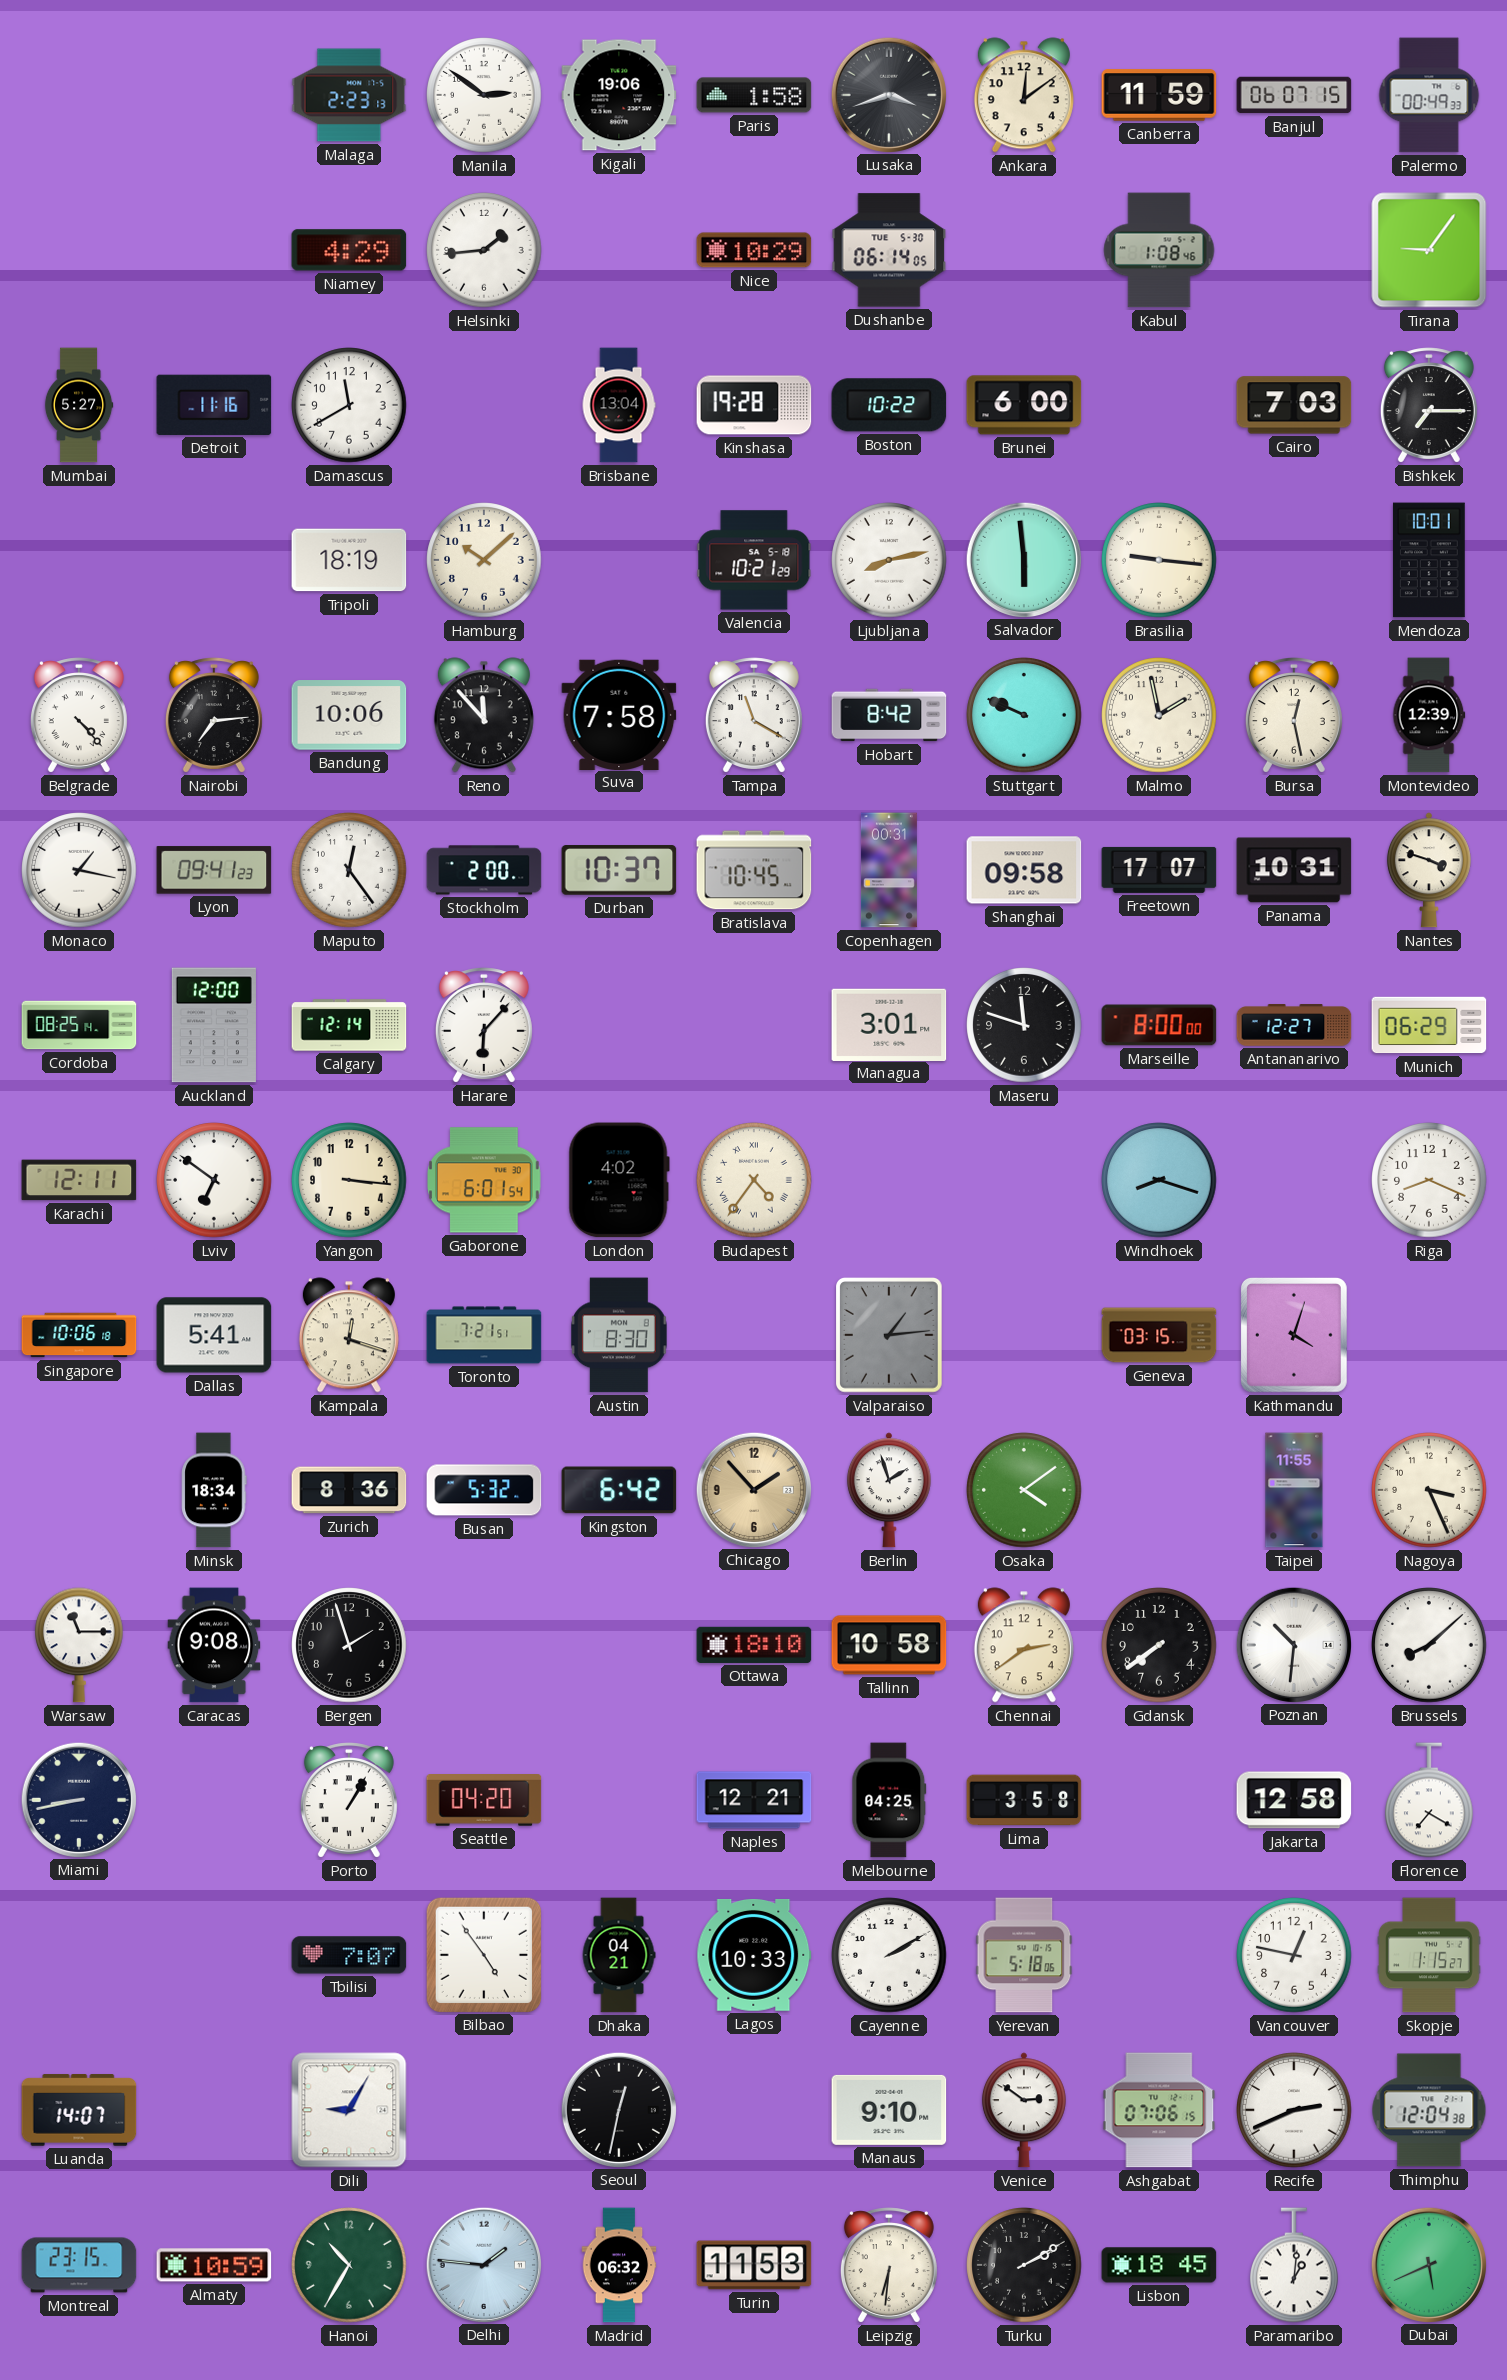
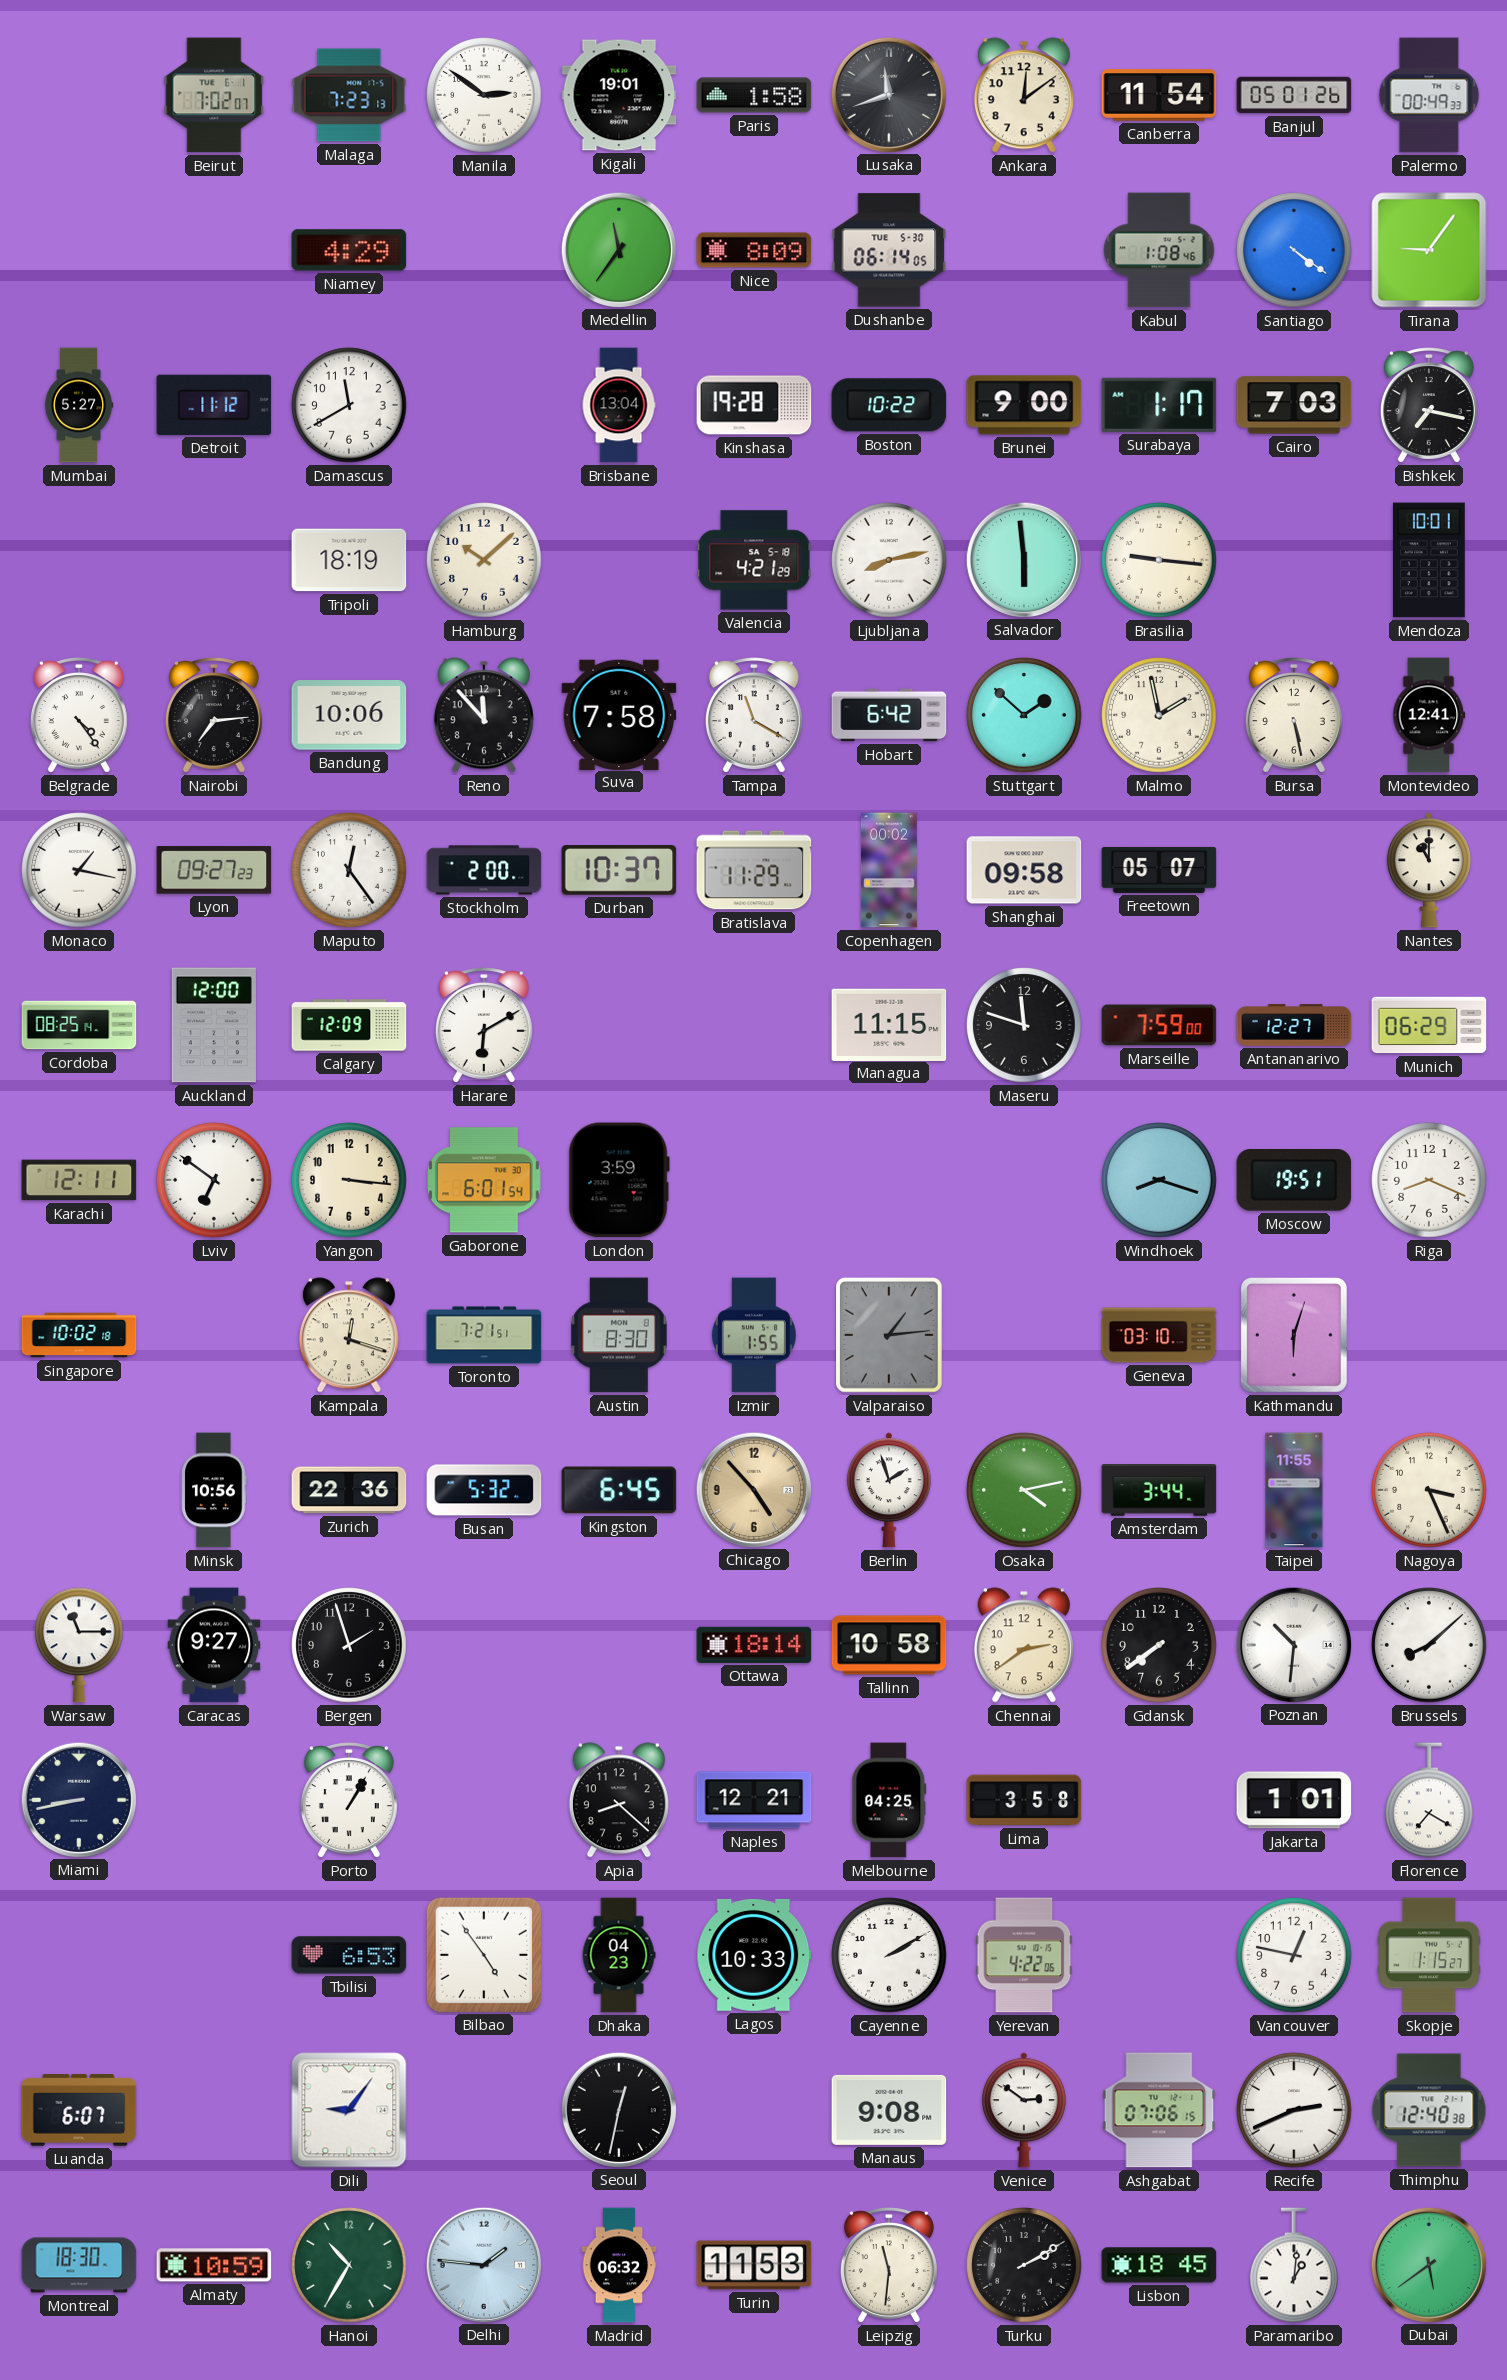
Beirut: none -> 7:02 (214, 95)
Malaga: 2:23 -> 7:23 (349, 95)
Kigali: 19:06 -> 19:01 (619, 95)
Lusaka: 3:42 -> 11:42 (888, 94)
Canberra: 11:59 -> 11:54 (1159, 95)
Banjul: 06:07 -> 05:01 (1294, 95)
Helsinki: 1:44 -> none (484, 250)
Medellin: none -> 11:36 (618, 249)
Nice: 10:29 -> 8:09 (754, 250)
Santiago: none -> 4:21 (1294, 250)
Detroit: 11:16 -> 11:12 (214, 405)
Brunei: 6:00 -> 9:00 (1024, 405)
Surabaya: none -> 1:17 (1159, 405)
Bishkek: 7:15 -> 7:17 (1429, 405)
Valencia: 10:21 -> 4:21 (754, 560)
Belgrade: 4:23 -> 4:24 (79, 715)
Hobart: 8:42 -> 6:42 (889, 715)
Stuttgart: 9:49 -> 1:52 (1024, 715)
Bursa: 12:28 -> 5:28 (1294, 715)
Montevideo: 12:39 -> 12:41 (1429, 715)
Lyon: 09:41 -> 09:27 (214, 870)
Bratislava: 10:45 -> 11:29 (754, 870)
Copenhagen: 00:31 -> 00:02 (889, 870)
Freetown: 17:07 -> 05:07 (1159, 870)
Panama: 10:31 -> none (1294, 870)
Nantes: 3:48 -> 11:00 (1429, 870)
Calgary: 12:14 -> 12:09 (349, 1025)
Harare: 6:07 -> 6:10 (484, 1025)
Managua: 3:01 -> 11:15 (889, 1024)
Marseille: 8:00 -> 7:59 (1159, 1025)
London: 4:02 -> 3:59 (619, 1180)
Budapest: 4:36 -> none (754, 1180)
Moscow: none -> 19:51 (1294, 1180)
Singapore: 10:06 -> 10:02 (79, 1335)
Dallas: 5:41 -> none (214, 1335)
Izmir: none -> 1:55 (754, 1335)
Geneva: 03:15 -> 03:10 (1159, 1335)
Kathmandu: 4:03 -> 6:03 (1294, 1335)
Minsk: 18:34 -> 10:56 (214, 1490)
Zurich: 8:36 -> 22:36 (349, 1490)
Kingston: 6:42 -> 6:45 (619, 1490)
Chicago: 1:53 -> 4:53 (753, 1489)
Osaka: 4:09 -> 4:13 (1024, 1490)
Amsterdam: none -> 3:44 (1159, 1491)
Caracas: 9:08 -> 9:27 (214, 1645)
Ottawa: 18:10 -> 18:14 (754, 1645)
Seattle: 04:20 -> none (484, 1801)
Apia: none -> 8:22 (619, 1800)
Jakarta: 12:58 -> 1:01 (1294, 1800)
Tbilisi: 7:07 -> 6:53 (349, 1955)
Dhaka: 04:21 -> 04:23 (619, 1955)
Yerevan: 5:18 -> 4:22 (1024, 1955)
Luanda: 14:07 -> 6:07 (79, 2110)
Dili: 9:05 -> 9:06 (349, 2110)
Manaus: 9:10 -> 9:08 (889, 2110)
Thimphu: 12:04 -> 12:40 (1429, 2110)
Montreal: 23:15 -> 18:30 (79, 2265)
Leipzig: 6:31 -> 11:31 (889, 2265)
Dubai: 5:41 -> 5:39 (1428, 2264)
